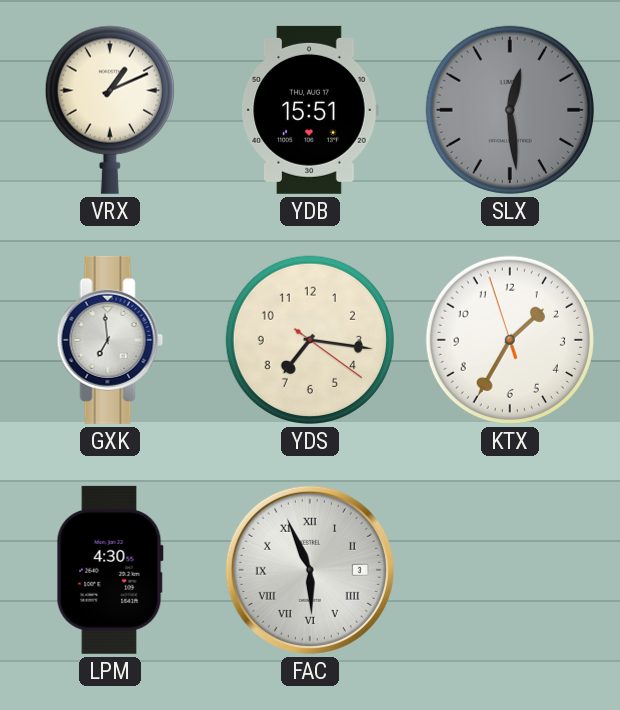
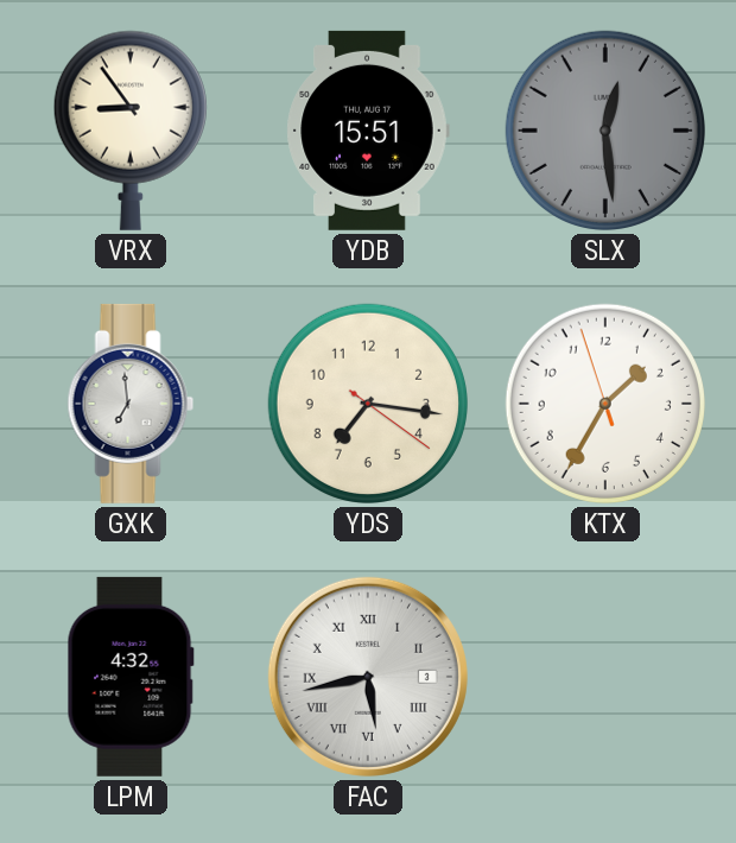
VRX: 1:11 -> 8:54 (131, 131)
LPM: 4:30 -> 4:32 (131, 677)
FAC: 5:56 -> 5:43 (368, 677)
